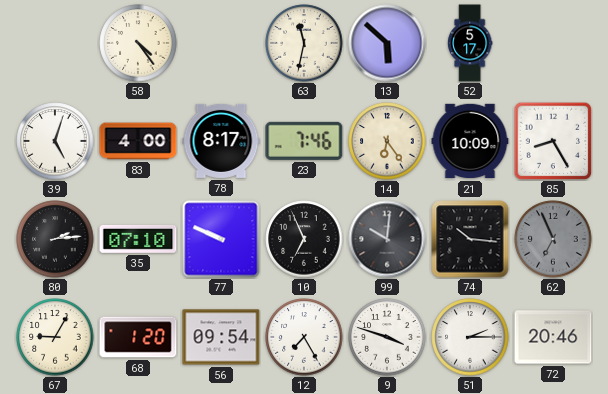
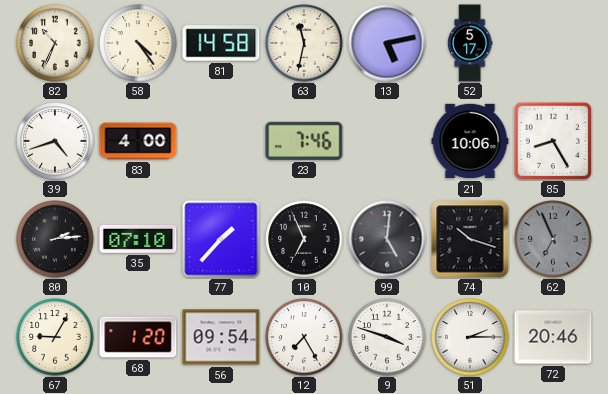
82: none -> 10:34 (55, 43)
81: none -> 14:58 (221, 43)
13: 5:52 -> 5:13 (387, 43)
39: 5:03 -> 4:42 (55, 141)
78: 8:17 -> none (221, 141)
14: 6:24 -> none (387, 141)
21: 10:09 -> 10:06 (470, 141)
77: 9:49 -> 1:37 (221, 239)
99: 10:01 -> 5:01 (387, 239)
74: 10:16 -> 10:18 (470, 239)
